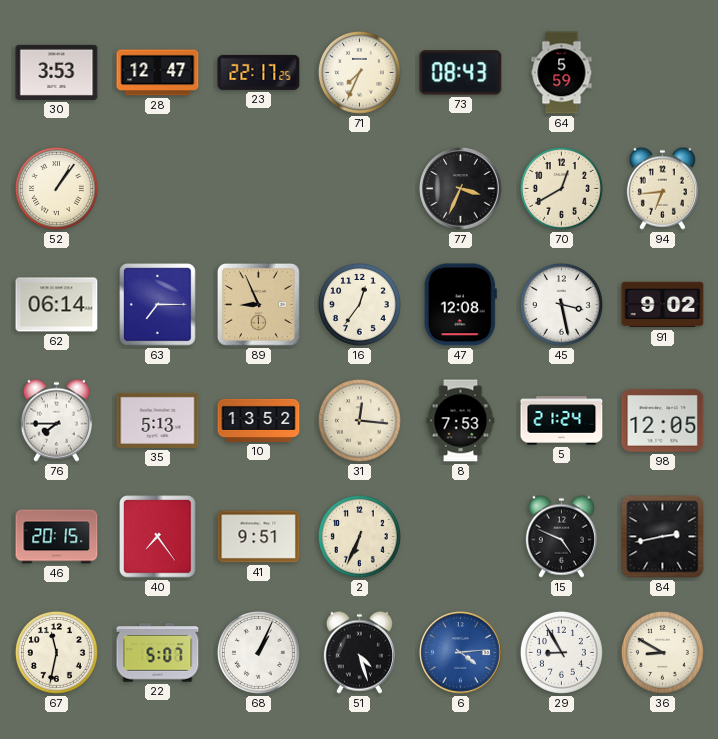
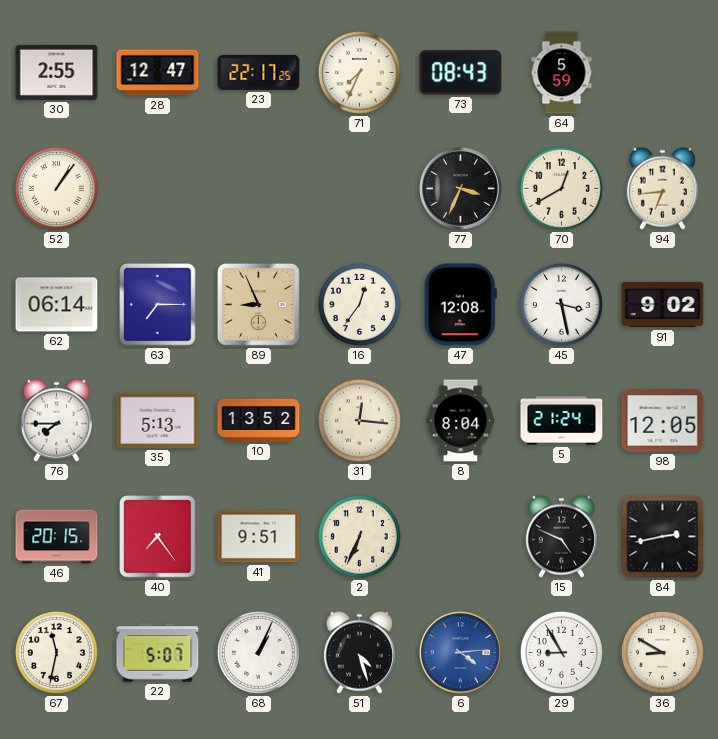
30: 3:53 -> 2:55 (57, 72)
8: 7:53 -> 8:04 (461, 421)
